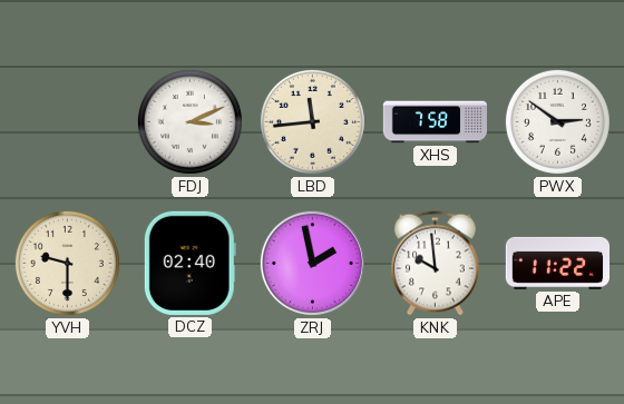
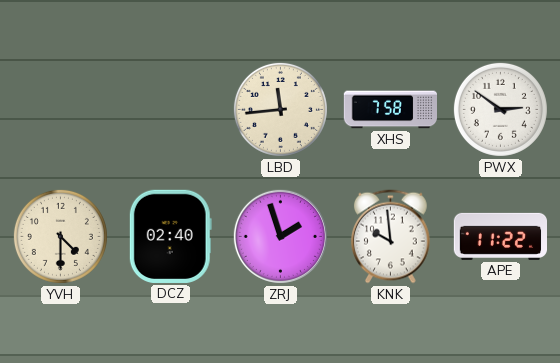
FDJ: 3:11 -> none (189, 121)
YVH: 9:30 -> 4:30 (60, 236)
ZRJ: 1:58 -> 1:57 (280, 236)
